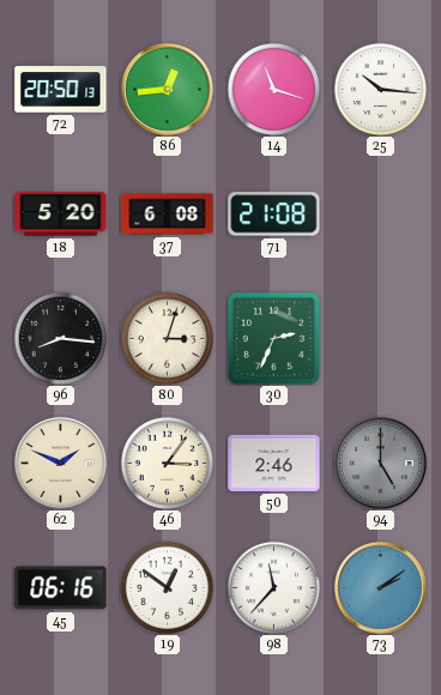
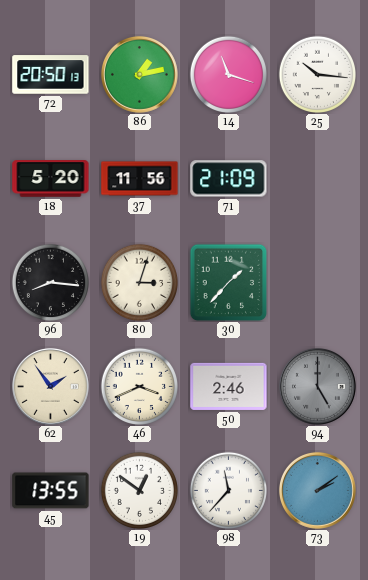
86: 12:44 -> 1:13 (139, 74)
37: 6:08 -> 11:56 (140, 179)
71: 21:08 -> 21:09 (229, 179)
30: 2:34 -> 1:37 (228, 282)
62: 1:49 -> 1:54 (50, 386)
46: 3:06 -> 3:41 (139, 386)
45: 06:16 -> 13:55 (51, 491)
